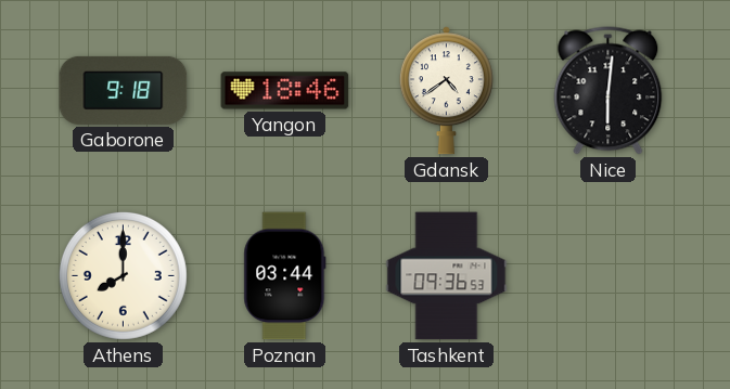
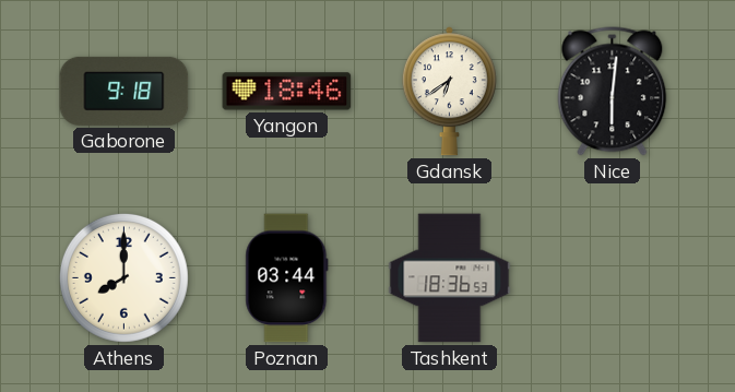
Gdansk: 4:39 -> 6:39 (449, 92)
Tashkent: 09:36 -> 18:36 (450, 278)
